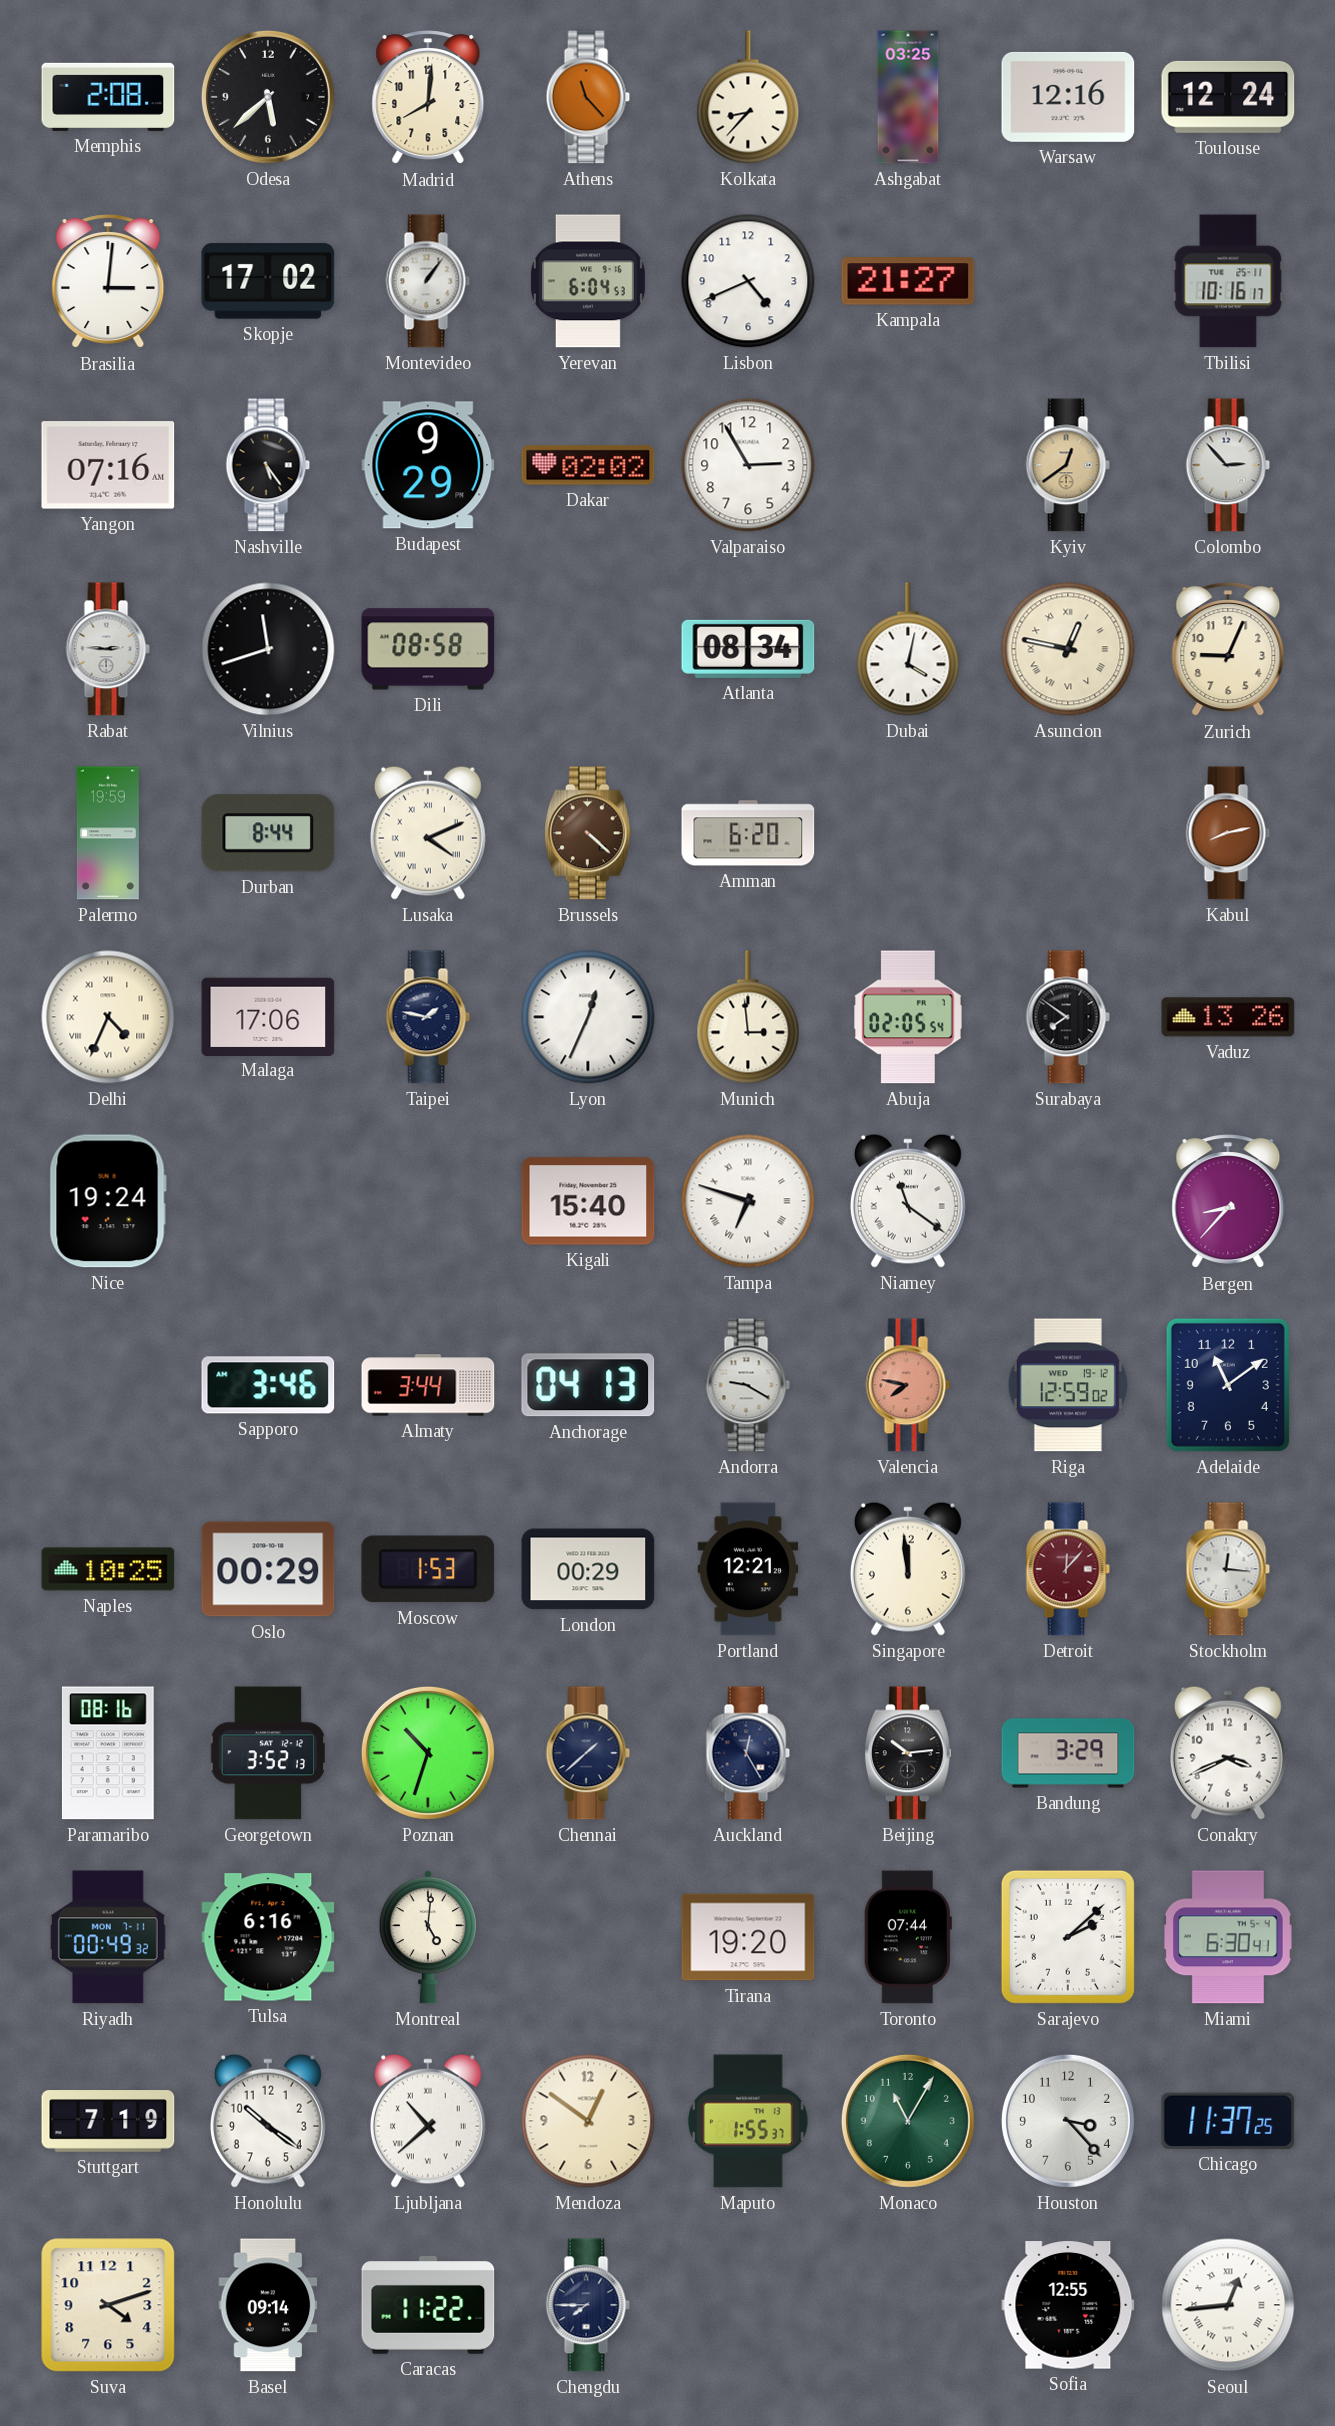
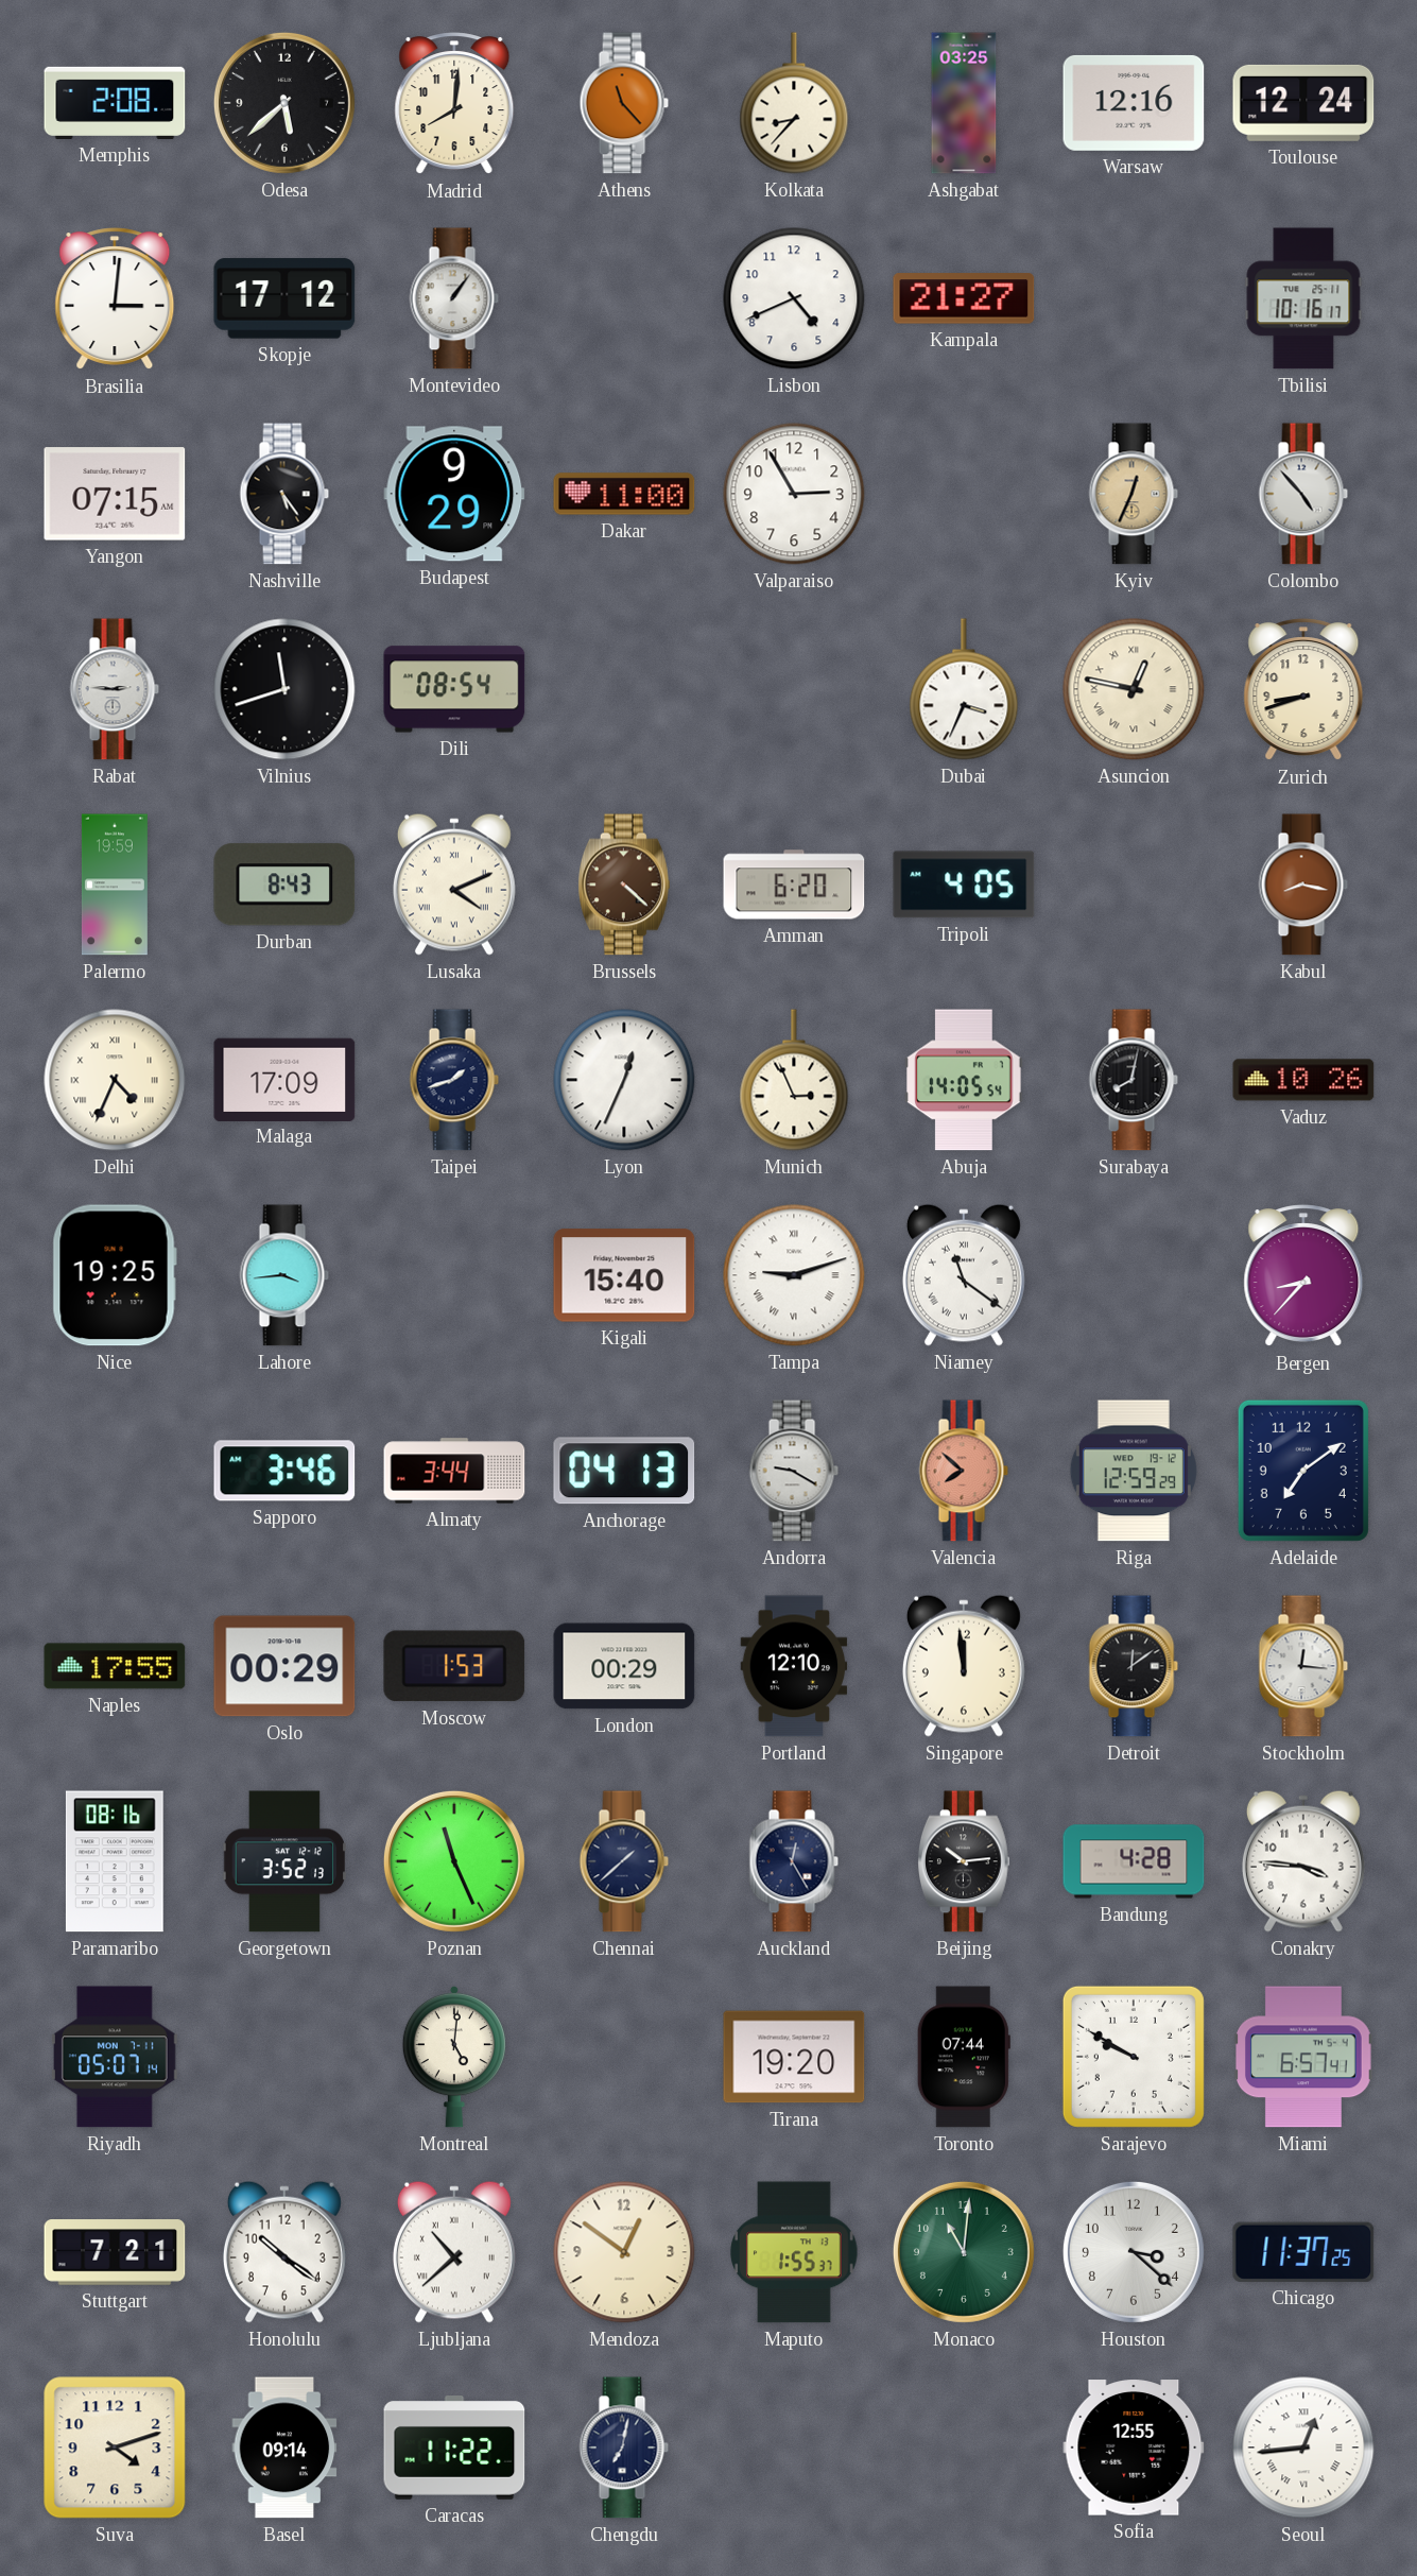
Skopje: 17:02 -> 17:12 (284, 298)
Yerevan: 6:04 -> none (588, 281)
Yangon: 07:16 -> 07:15 (115, 494)
Dakar: 02:02 -> 11:00 (624, 494)
Kyiv: 12:39 -> 12:34 (1134, 494)
Colombo: 2:53 -> 4:53 (1303, 494)
Dili: 08:58 -> 08:54 (454, 689)
Atlanta: 08:34 -> none (748, 649)
Dubai: 4:02 -> 3:34 (964, 689)
Zurich: 9:04 -> 8:42 (1303, 690)
Durban: 8:44 -> 8:43 (284, 885)
Tripoli: none -> 4:05 (964, 885)
Kabul: 8:13 -> 8:17 (1303, 885)
Malaga: 17:06 -> 17:09 (284, 1079)
Taipei: 1:47 -> 1:42 (454, 1080)
Munich: 2:59 -> 2:56 (794, 1080)
Abuja: 02:05 -> 14:05 (964, 1080)
Surabaya: 7:51 -> 8:02 (1134, 1080)
Vaduz: 13:26 -> 10:26 (1303, 1080)
Nice: 19:24 -> 19:25 (115, 1275)
Lahore: none -> 3:44 (284, 1275)
Tampa: 6:48 -> 9:12 (794, 1275)
Valencia: 7:47 -> 7:52 (964, 1471)
Riga: 12:59:02 -> 12:59:29 (1134, 1471)
Adelaide: 11:09 -> 7:09 (1303, 1471)
Naples: 10:25 -> 17:55 (115, 1666)
Portland: 12:21 -> 12:10 (794, 1666)
Detroit: 12:07 -> 12:09 (1134, 1666)
Detroit dial: burgundy -> black (1134, 1666)
Poznan: 10:33 -> 11:26 (454, 1861)
Bandung: 3:29 -> 4:28 (1134, 1861)
Conakry: 3:41 -> 3:46 (1303, 1861)
Riyadh: 00:49 -> 05:07 (115, 2057)
Tulsa: 6:16 -> none (268, 1937)
Sarajevo: 2:08 -> 9:50 (1134, 2057)
Miami: 6:30 -> 6:57 (1303, 2057)
Stuttgart: 7:19 -> 7:21 (115, 2252)
Monaco: 11:05 -> 11:01 (964, 2252)
Houston: 3:23 -> 3:22 (1134, 2252)
Chengdu: 7:45 -> 7:02 (624, 2448)
